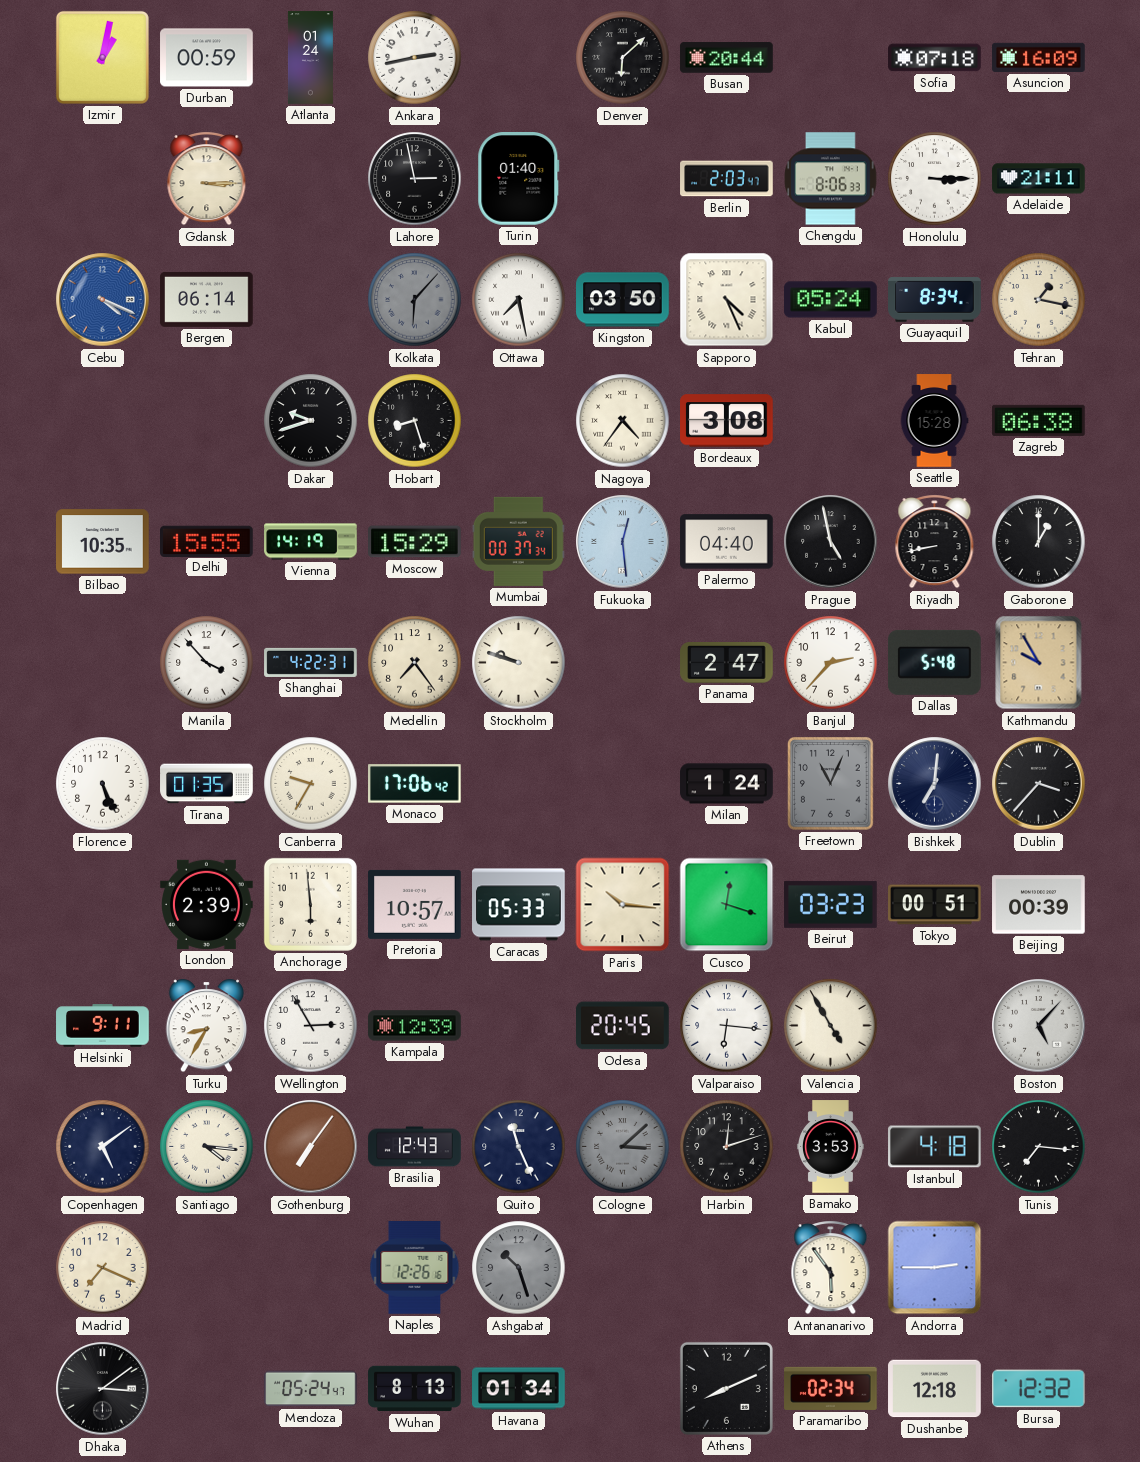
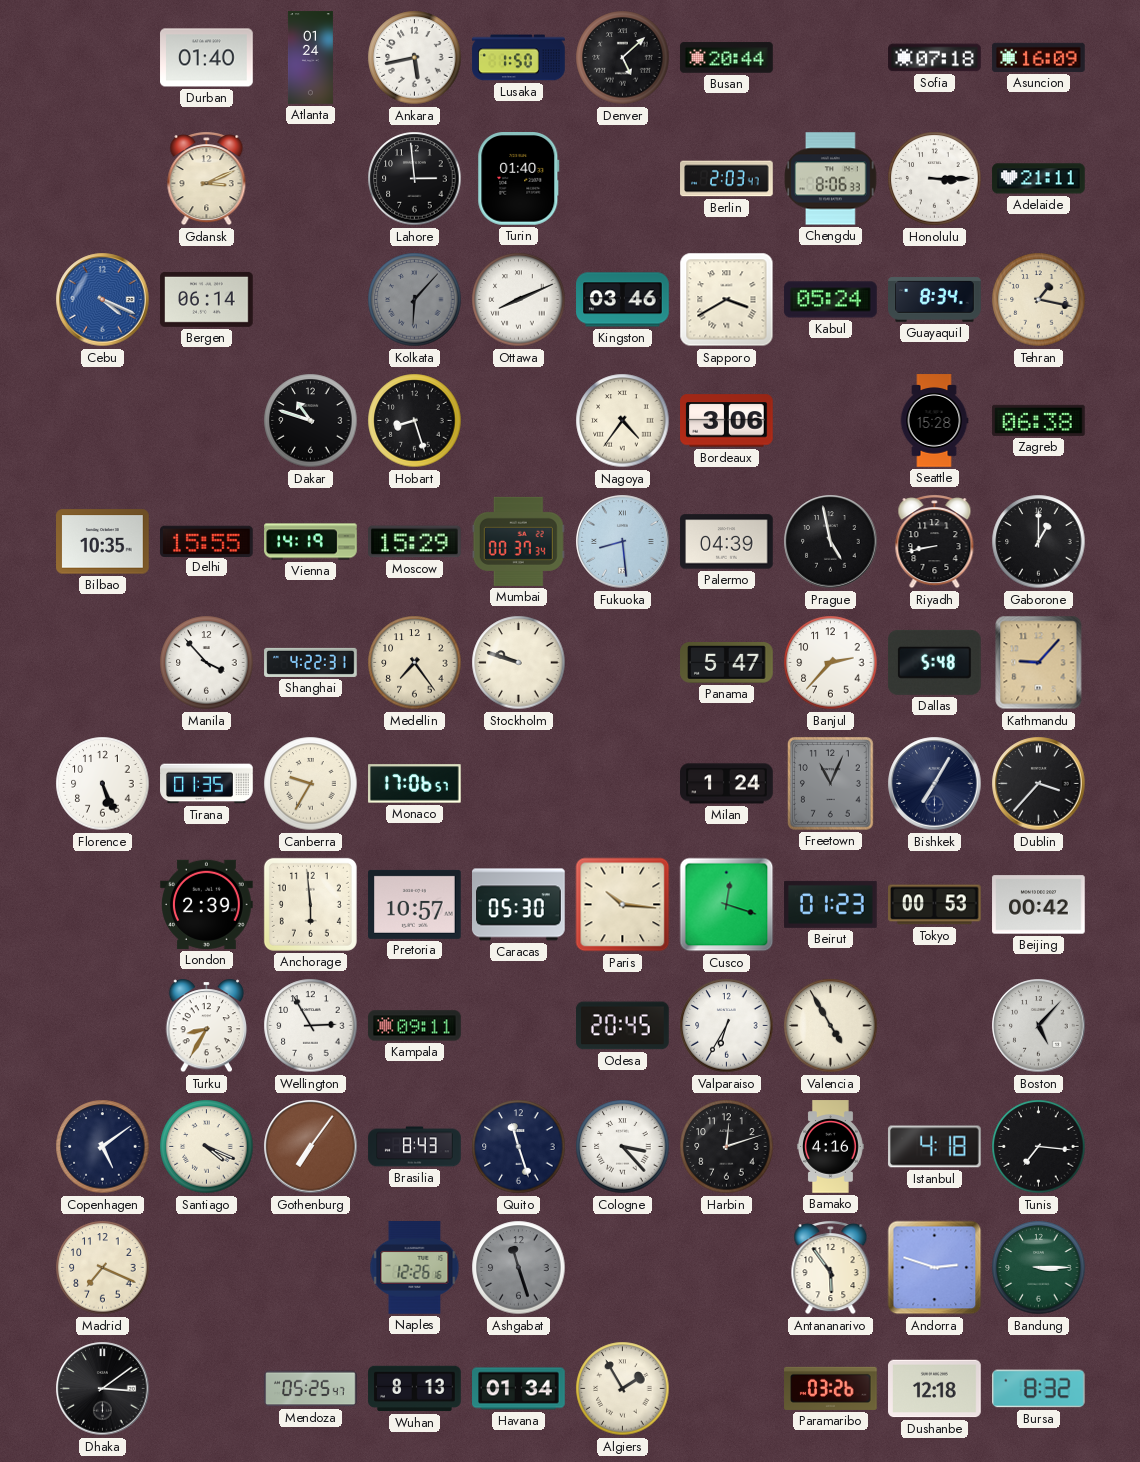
Izmir: 1:02 -> none (102, 57)
Durban: 00:59 -> 01:40 (207, 58)
Ankara: 2:43 -> 5:43 (415, 58)
Lusaka: none -> 1:50 (519, 58)
Denver: 6:08 -> 5:08 (623, 58)
Gdansk: 3:15 -> 3:11 (207, 179)
Lahore: 2:58 -> 2:59 (415, 179)
Ottawa: 7:28 -> 8:11 (519, 300)
Kingston: 03:50 -> 03:46 (623, 300)
Sapporo: 4:26 -> 3:40 (727, 300)
Dakar: 9:42 -> 10:48 (311, 421)
Bordeaux: 3:08 -> 3:06 (727, 421)
Fukuoka: 12:29 -> 8:29 (623, 542)
Palermo: 04:40 -> 04:39 (727, 542)
Panama: 2:47 -> 5:47 (727, 663)
Kathmandu: 9:55 -> 9:07 (1039, 663)
Monaco: 17:06:42 -> 17:06:57 (415, 784)
Bishkek: 7:01 -> 7:05 (935, 784)
Caracas: 05:33 -> 05:30 (519, 905)
Beirut: 03:23 -> 01:23 (831, 904)
Tokyo: 00:51 -> 00:53 (935, 905)
Beijing: 00:39 -> 00:42 (1039, 905)
Helsinki: 9:11 -> none (103, 1026)
Kampala: 12:39 -> 09:11 (415, 1026)
Valparaiso: 6:16 -> 6:35 (727, 1026)
Santiago: 4:16 -> 4:19 (207, 1147)
Brasilia: 12:43 -> 8:43 (415, 1147)
Quito: 11:26 -> 11:27 (519, 1147)
Cologne: 3:08 -> 3:23 (623, 1147)
Cologne dial: grey -> white (623, 1147)
Bamako: 3:53 -> 4:16 (831, 1147)
Ashgabat: 10:27 -> 11:27 (519, 1268)
Andorra: 2:45 -> 2:48 (935, 1268)
Bandung: none -> 3:15 (1039, 1268)
Mendoza: 05:24 -> 05:25 (311, 1389)
Algiers: none -> 1:55 (623, 1389)
Athens: 8:11 -> none (726, 1388)
Paramaribo: 02:34 -> 03:26 (831, 1388)
Bursa: 12:32 -> 8:32 (1039, 1389)
